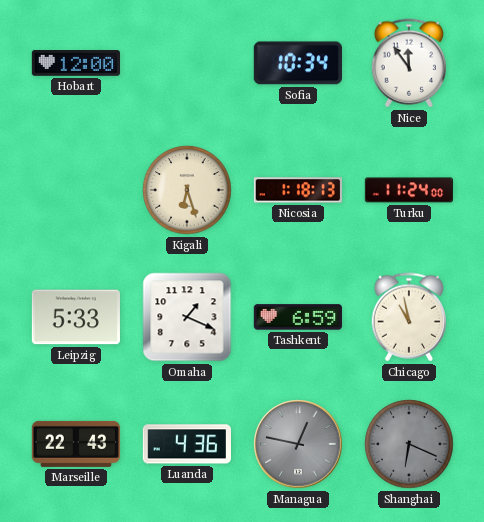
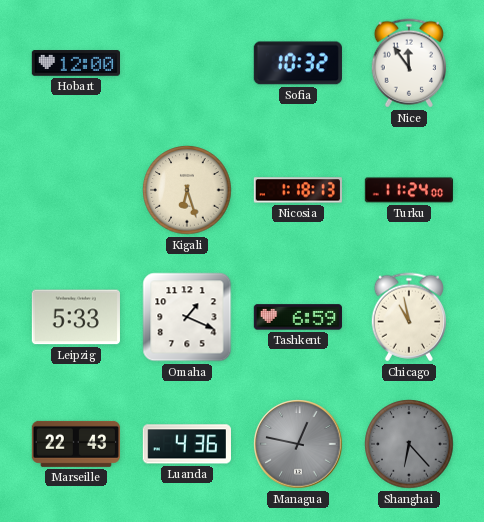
Sofia: 10:34 -> 10:32 (298, 63)
Shanghai: 6:19 -> 6:23 (409, 444)
